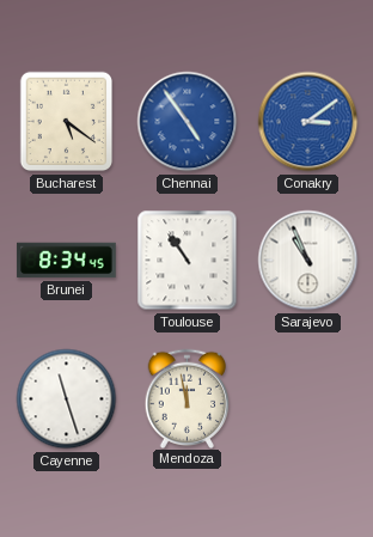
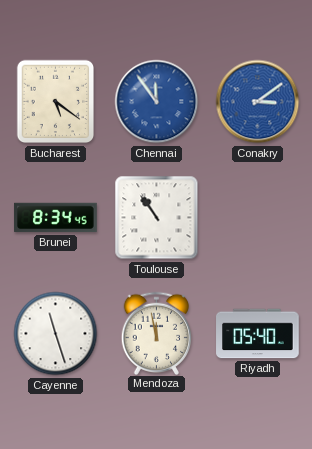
Chennai: 4:54 -> 11:54 (157, 102)
Sarajevo: 10:56 -> none (308, 261)
Riyadh: none -> 05:40 (258, 334)
